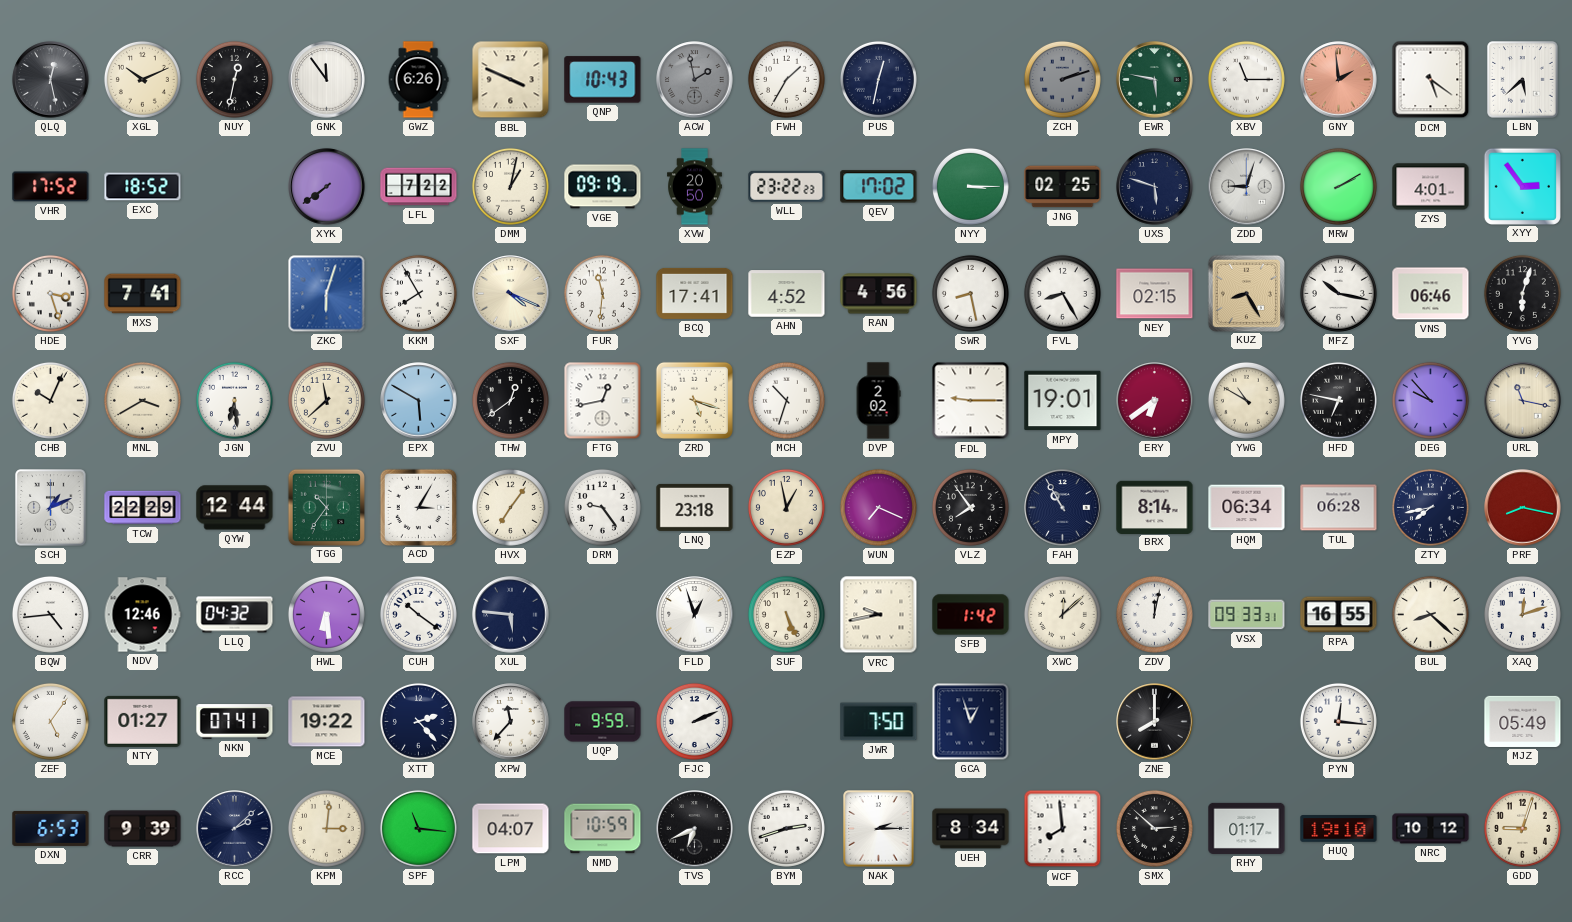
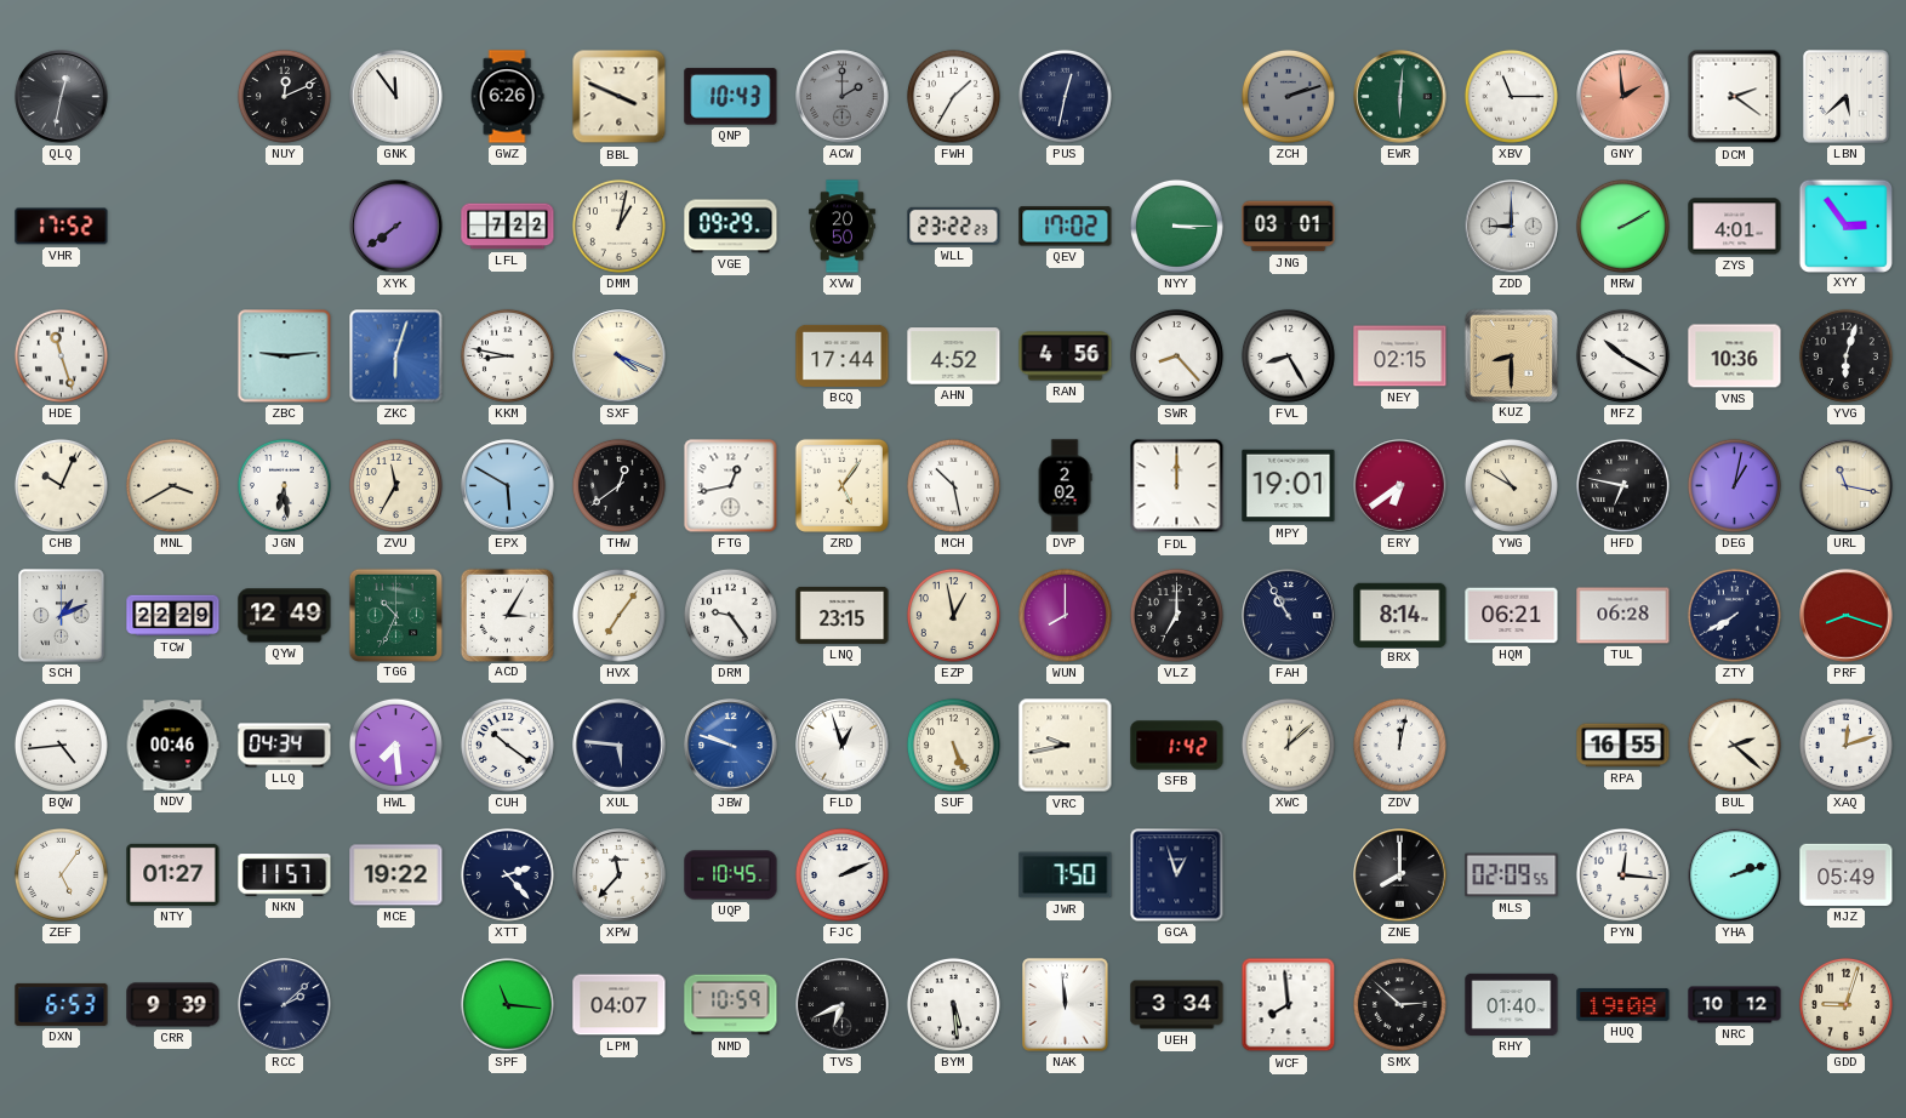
QLQ: 12:28 -> 12:32 (62, 97)
XGL: 10:11 -> none (142, 79)
NUY: 12:32 -> 12:11 (284, 96)
ACW: 1:58 -> 2:00 (843, 97)
EWR: 5:47 -> 6:01 (1400, 97)
DCM: 5:21 -> 2:21 (1735, 97)
EXC: 18:52 -> none (143, 187)
VGE: 09:19 -> 09:29 (731, 227)
JNG: 02:25 -> 03:01 (1289, 227)
UXS: 5:48 -> none (1155, 187)
ZDD: 9:03 -> 9:00 (1512, 227)
HDE: 3:27 -> 11:27 (61, 355)
MXS: 7:41 -> none (143, 294)
ZBC: none -> 9:14 (285, 356)
KKM: 7:55 -> 8:47 (507, 355)
FUR: 11:31 -> none (602, 293)
BCQ: 17:41 -> 17:44 (843, 355)
SWR: 8:28 -> 8:23 (1176, 355)
KUZ: 8:25 -> 8:30 (1511, 355)
MFZ: 10:17 -> 10:20 (1622, 355)
VNS: 06:46 -> 10:36 (1735, 356)
ZVU: 11:38 -> 11:35 (395, 485)
ZRD: 5:18 -> 5:06 (841, 485)
MCH: 10:33 -> 10:28 (953, 485)
FDL: 9:15 -> 12:00 (1177, 486)
DEG: 9:53 -> 1:02 (1734, 485)
QYW: 12:44 -> 12:49 (285, 616)
TGG: 10:36 -> 10:34 (395, 615)
LNQ: 23:18 -> 23:15 (843, 615)
WUN: 7:19 -> 8:00 (1065, 615)
VLZ: 7:54 -> 7:00 (1176, 615)
HQM: 06:34 -> 06:21 (1512, 616)
ZTY: 7:43 -> 7:40 (1734, 615)
PRF: 8:17 -> 8:18 (1847, 616)
NDV: 12:46 -> 00:46 (172, 746)
LLQ: 04:32 -> 04:34 (285, 746)
HWL: 6:29 -> 7:29 (395, 745)
JBW: none -> 9:48 (731, 746)
VSX: 09:33 -> none (1247, 615)
BUL: 8:22 -> 2:22 (1734, 745)
NKN: 07:41 -> 11:57 (285, 875)
UQP: 9:59 -> 10:45 (731, 875)
MLS: none -> 02:09 (1512, 875)
YHA: none -> 2:12 (1735, 875)
KPM: 3:01 -> none (326, 828)
BYM: 2:42 -> 5:29 (953, 1004)
NAK: 2:15 -> 11:59 (1066, 1005)
UEH: 8:34 -> 3:34 (1177, 1005)
RHY: 01:17 -> 01:40 (1512, 1004)
HUQ: 19:10 -> 19:08 (1623, 1005)
